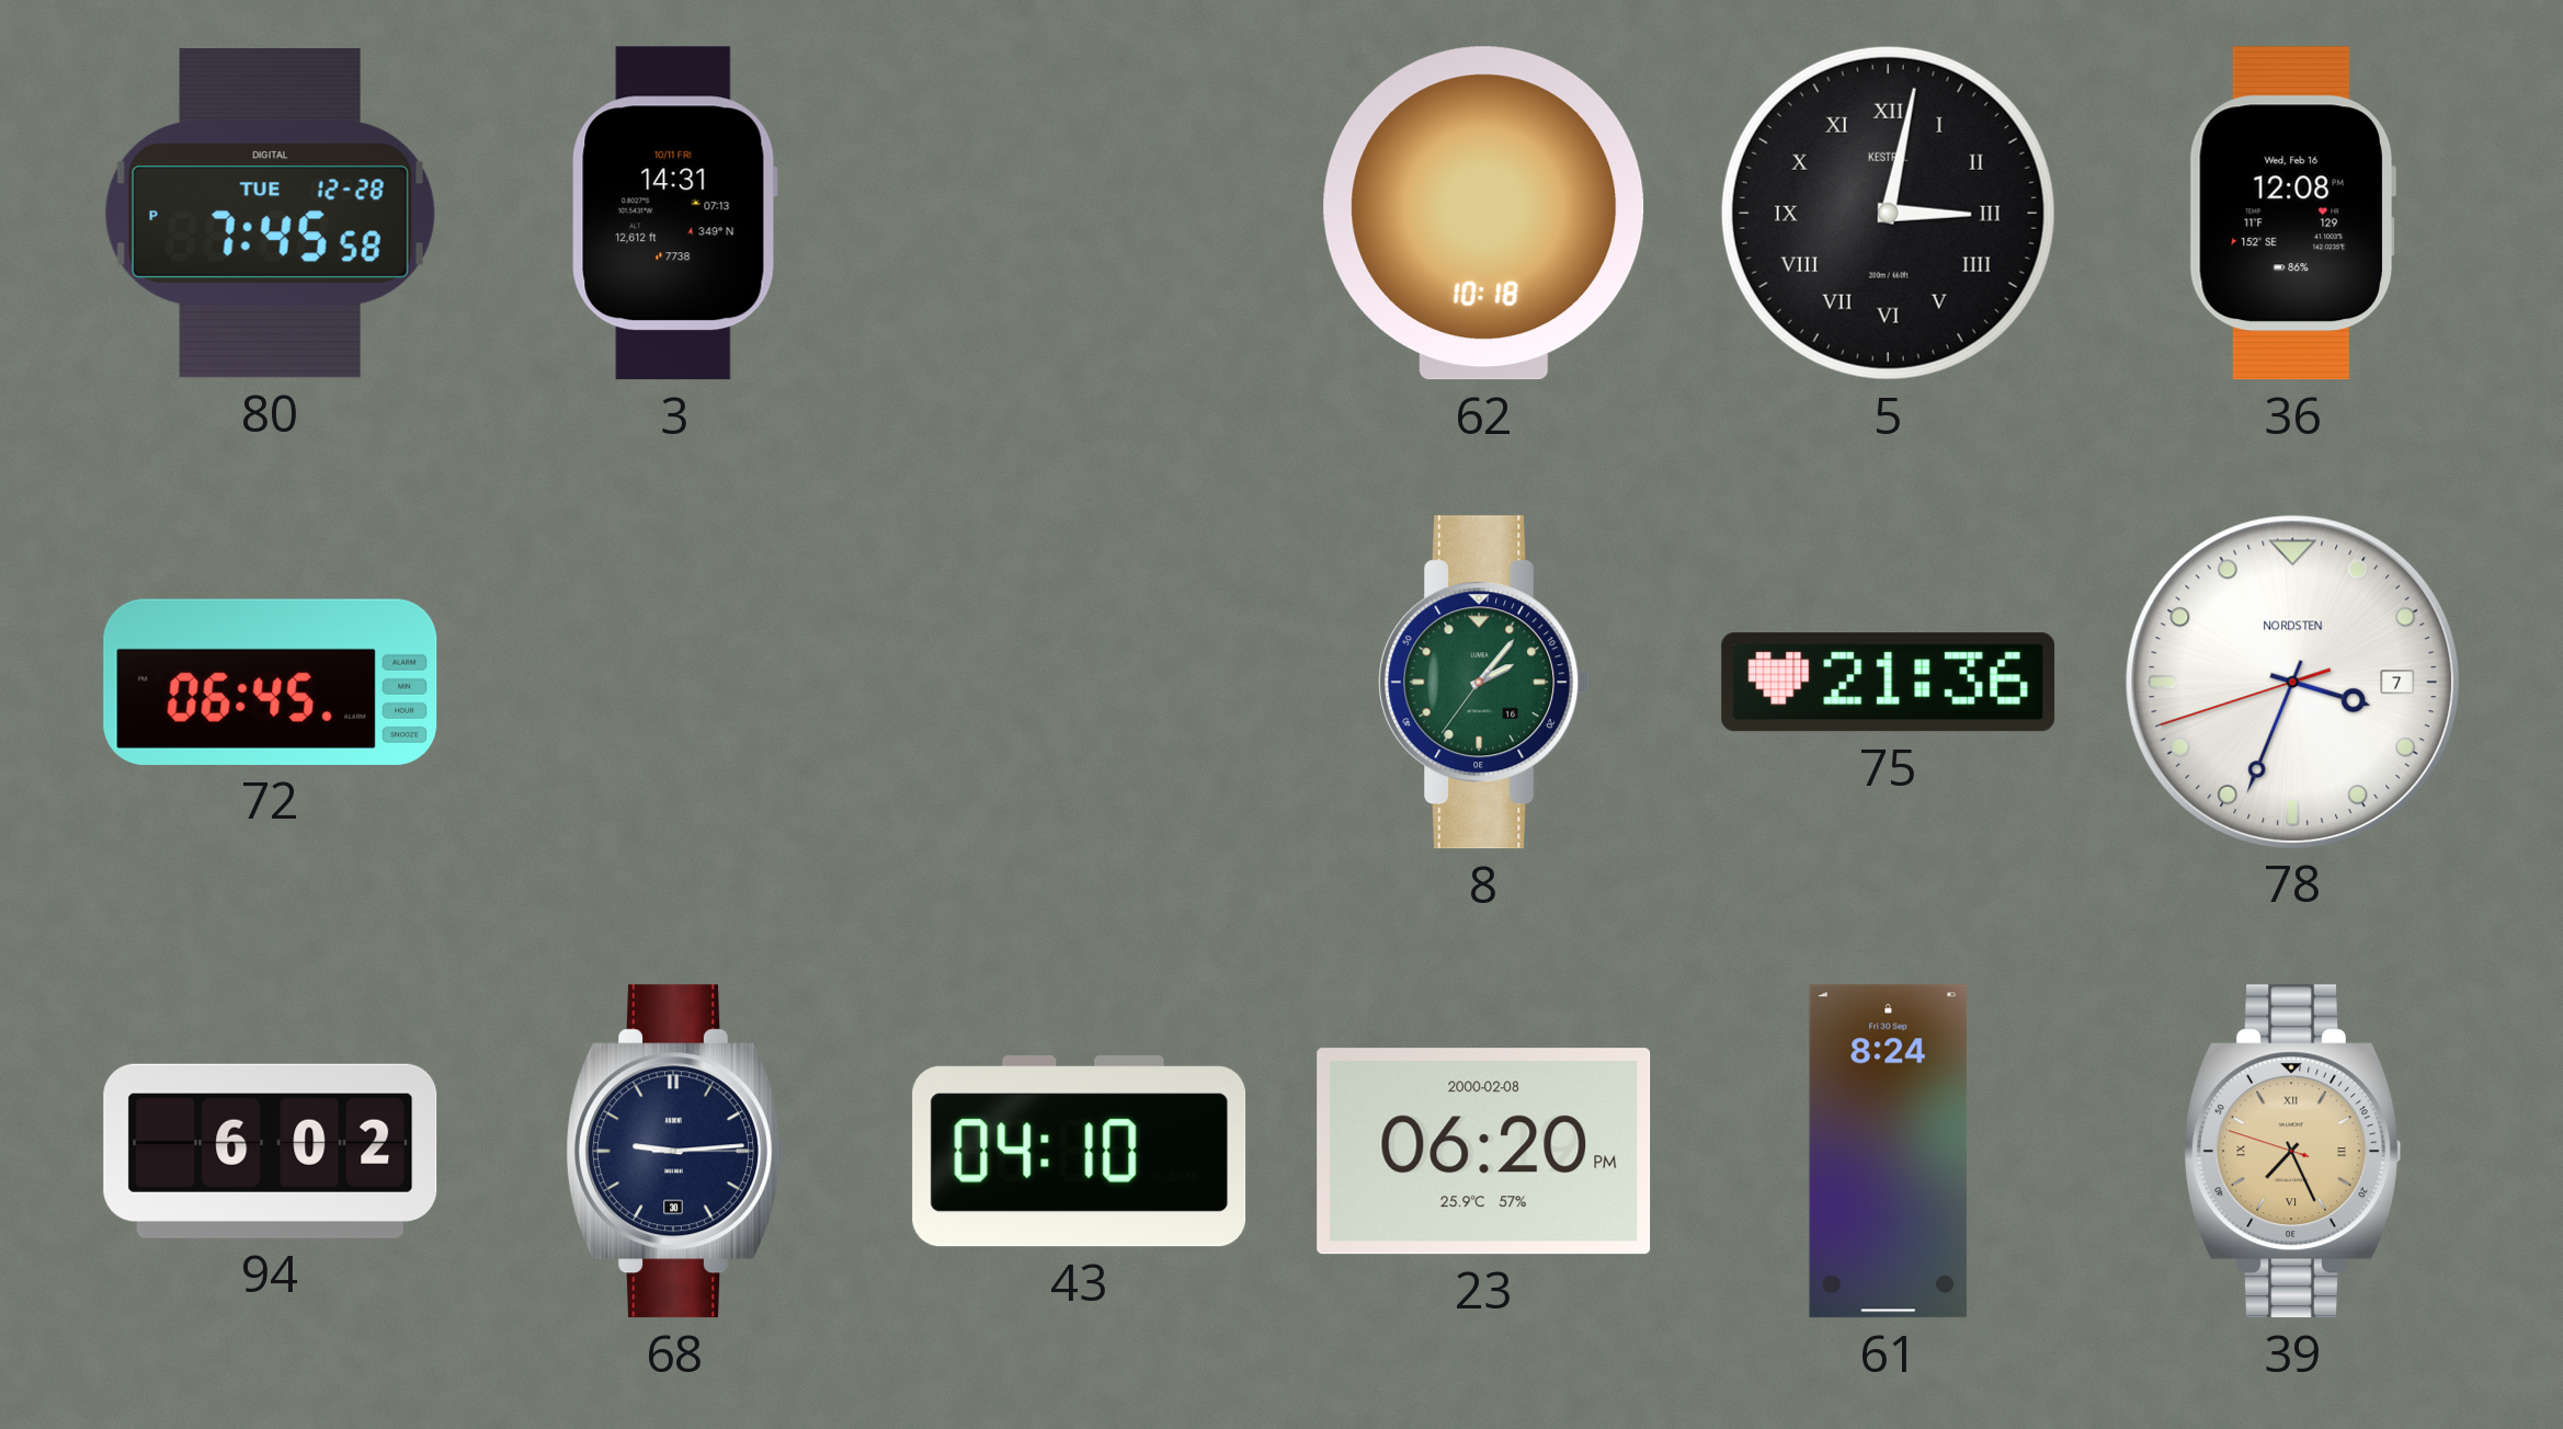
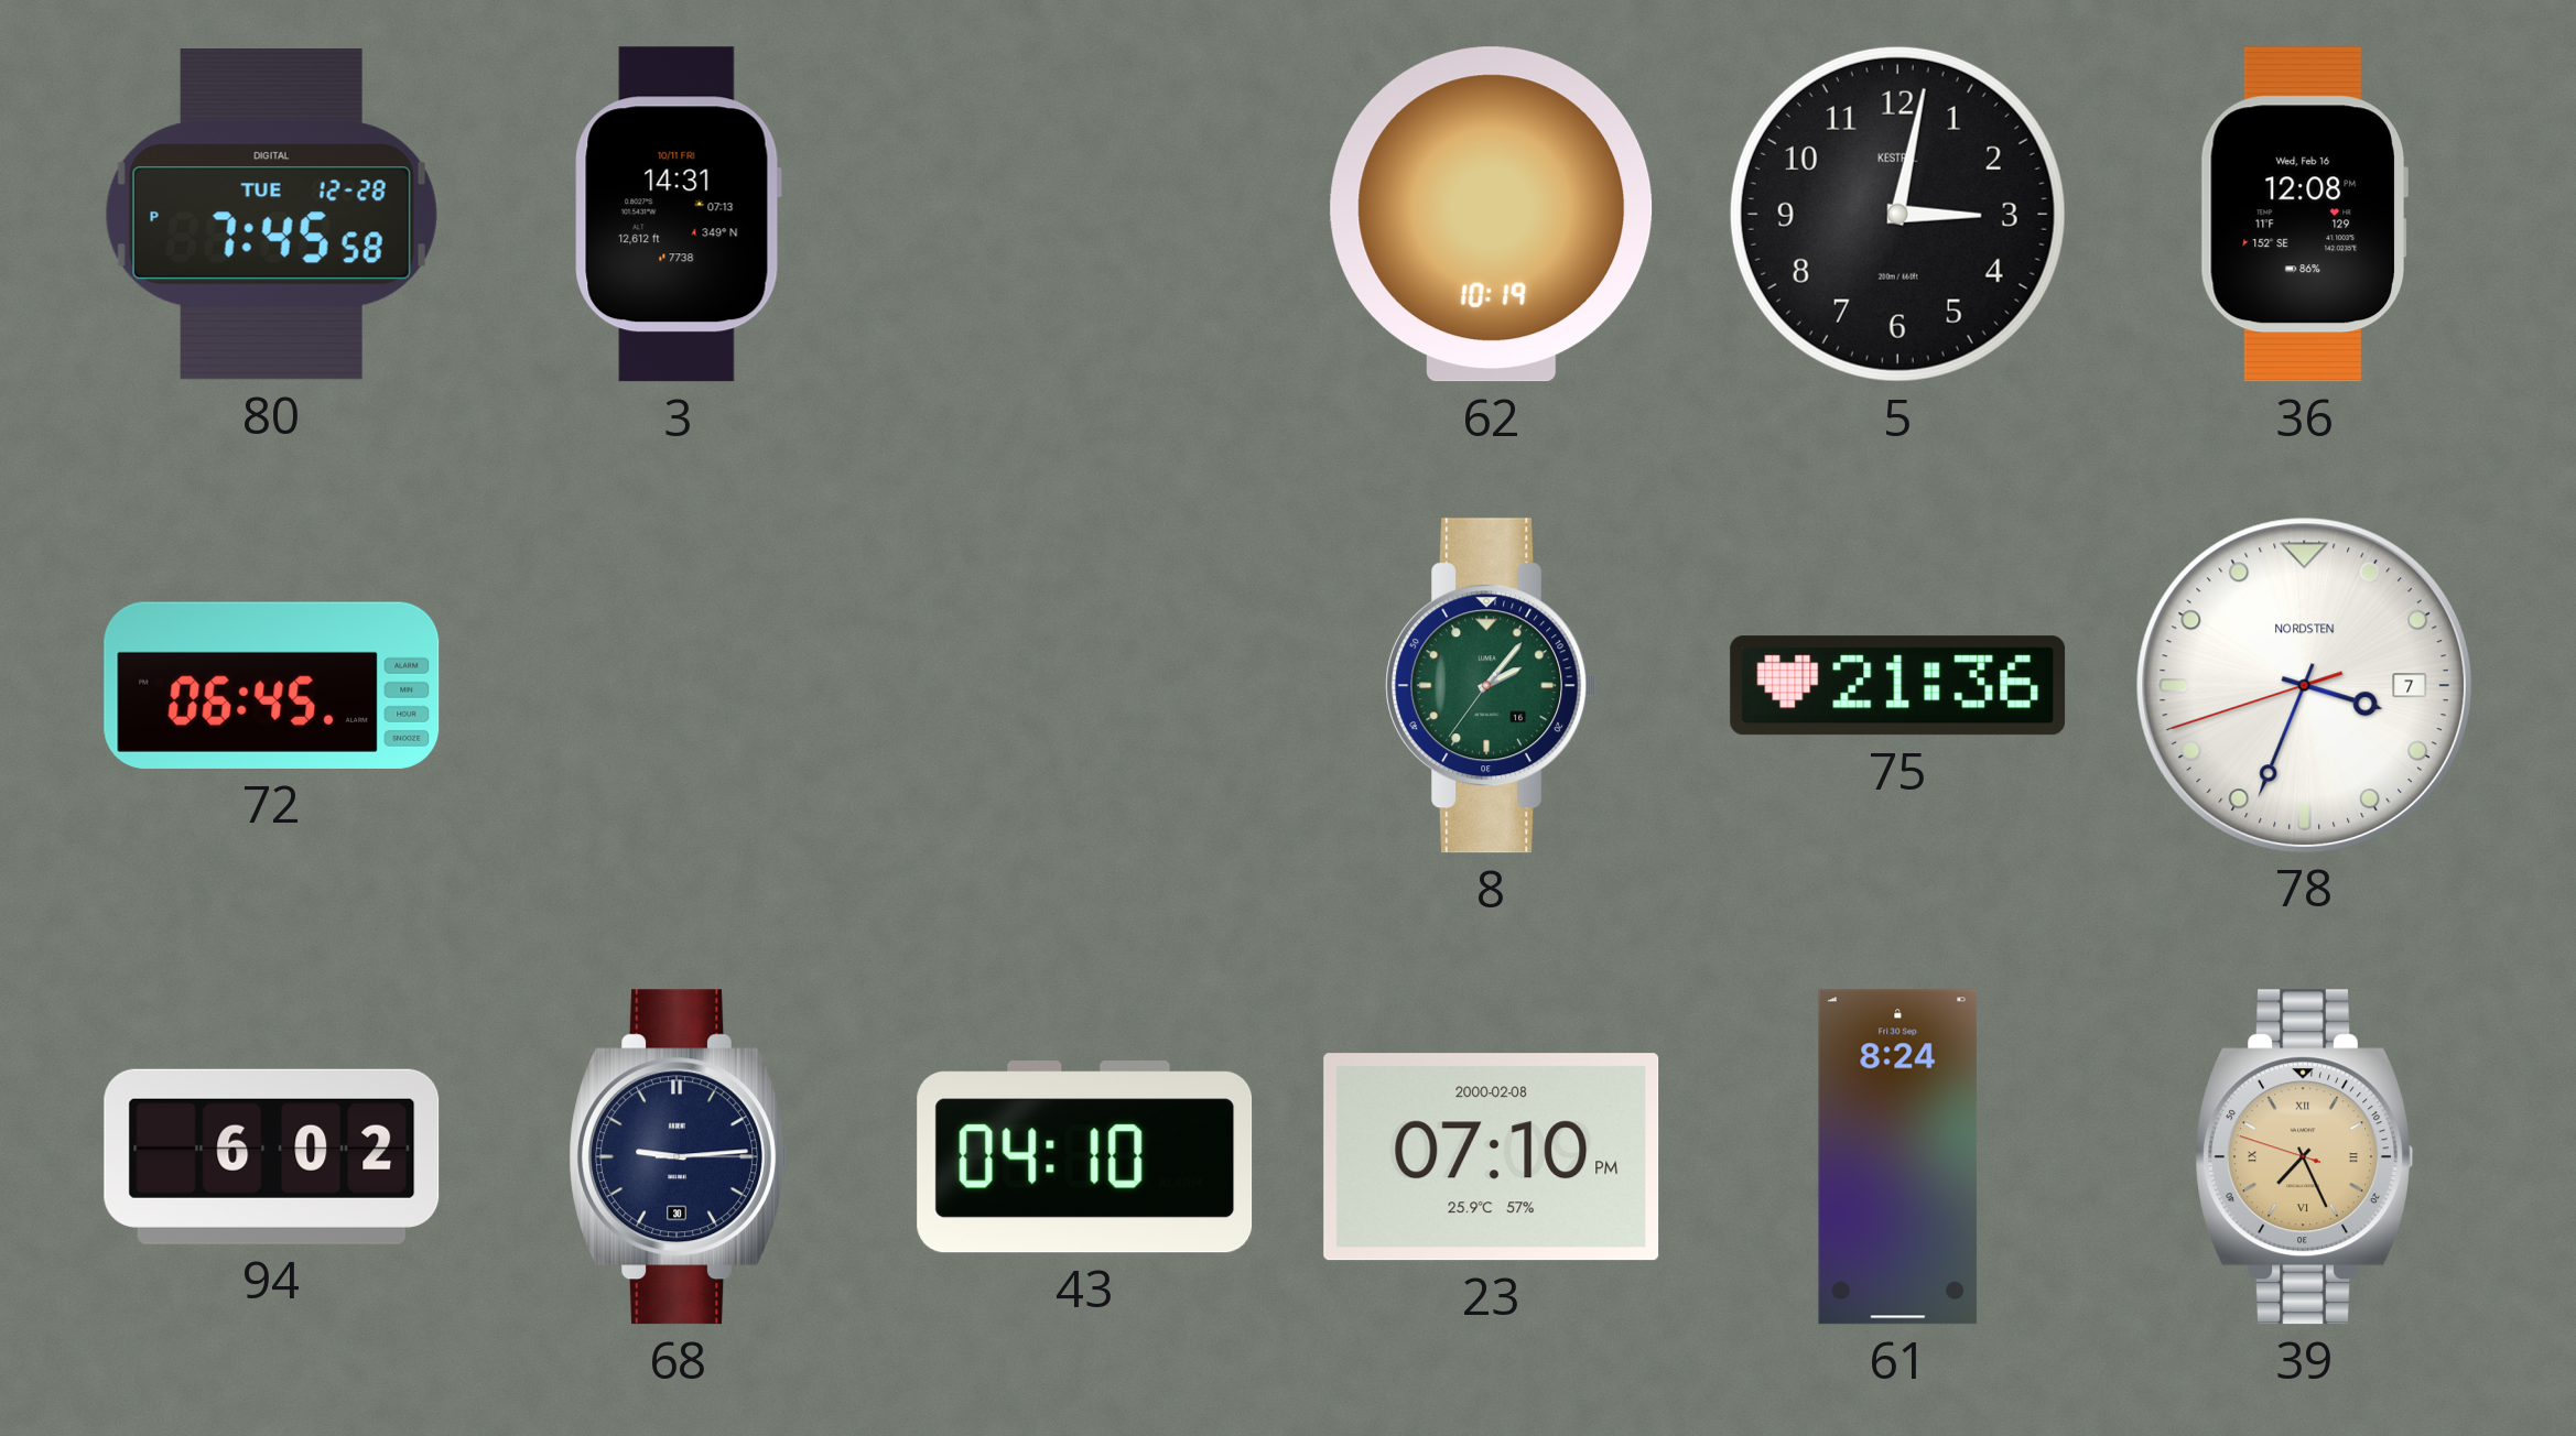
62: 10:18 -> 10:19 (1492, 215)
5 numerals: Roman -> Arabic (1897, 214)
23: 06:20 -> 07:10 (1492, 1157)
